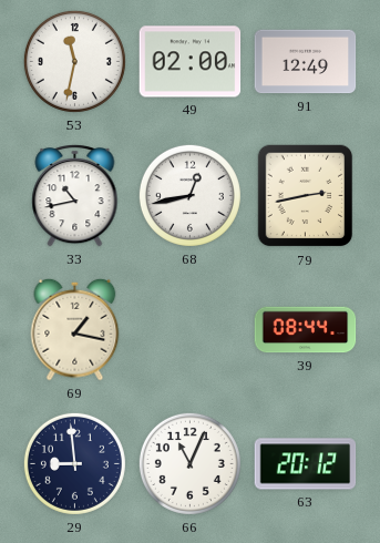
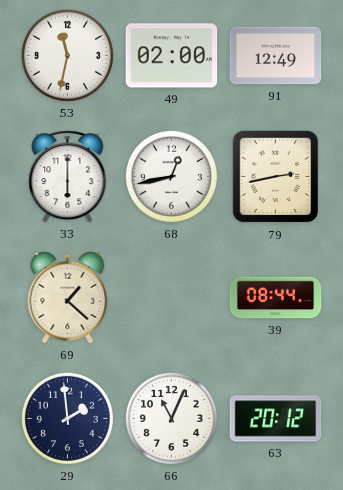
33: 10:43 -> 6:00 (68, 176)
69: 1:17 -> 1:22 (68, 297)
29: 8:59 -> 1:59 (67, 418)
